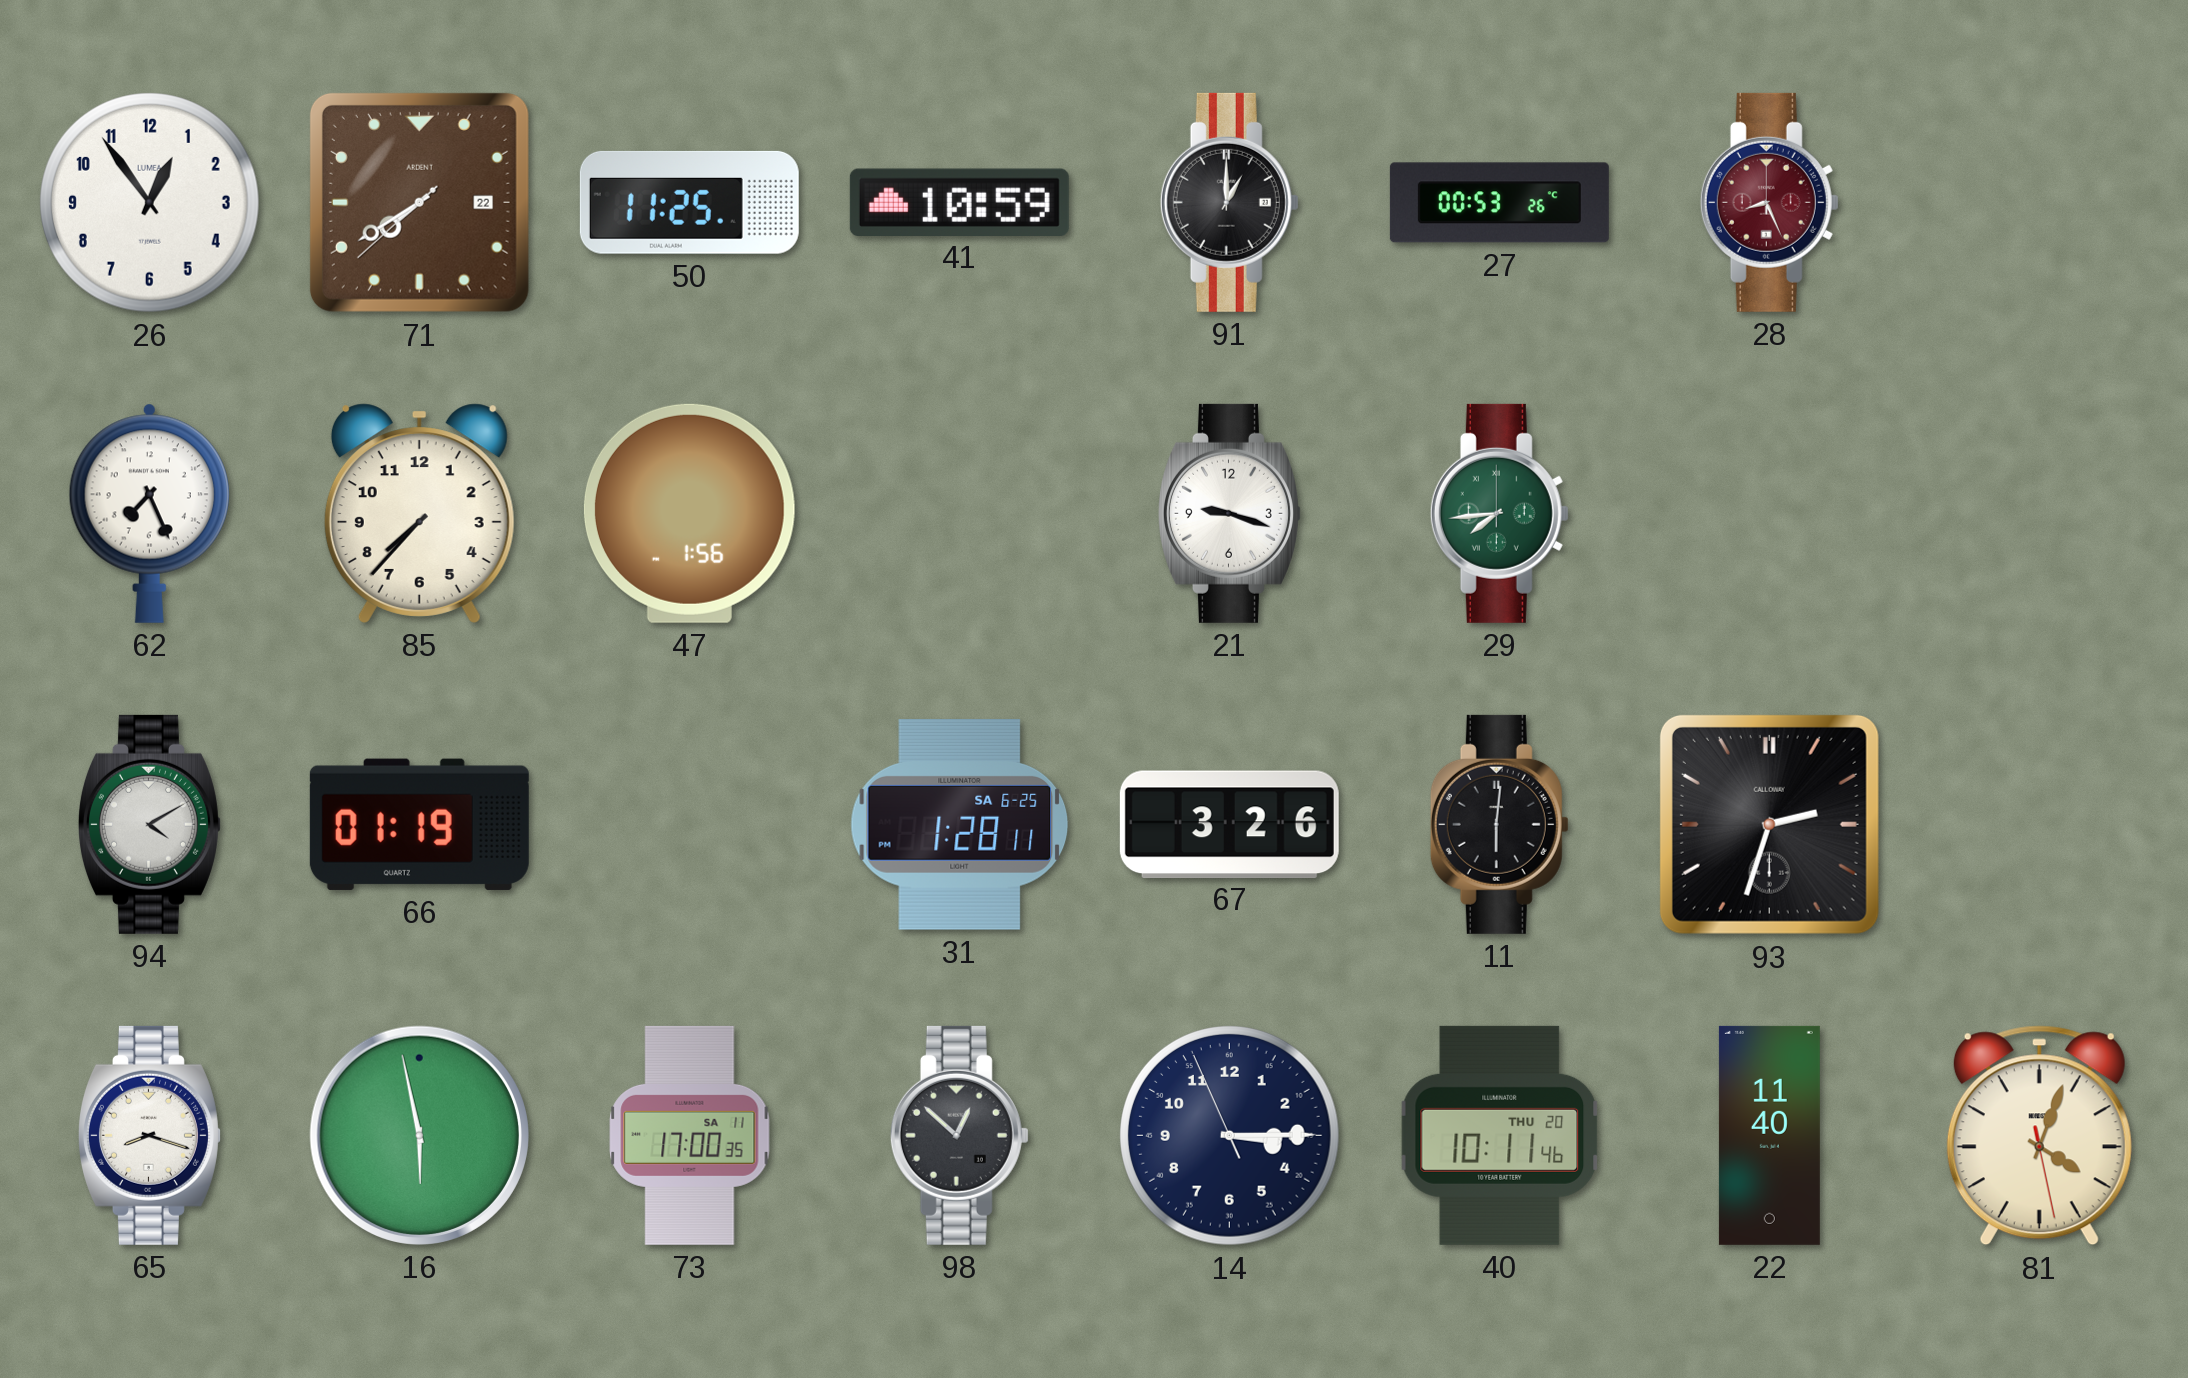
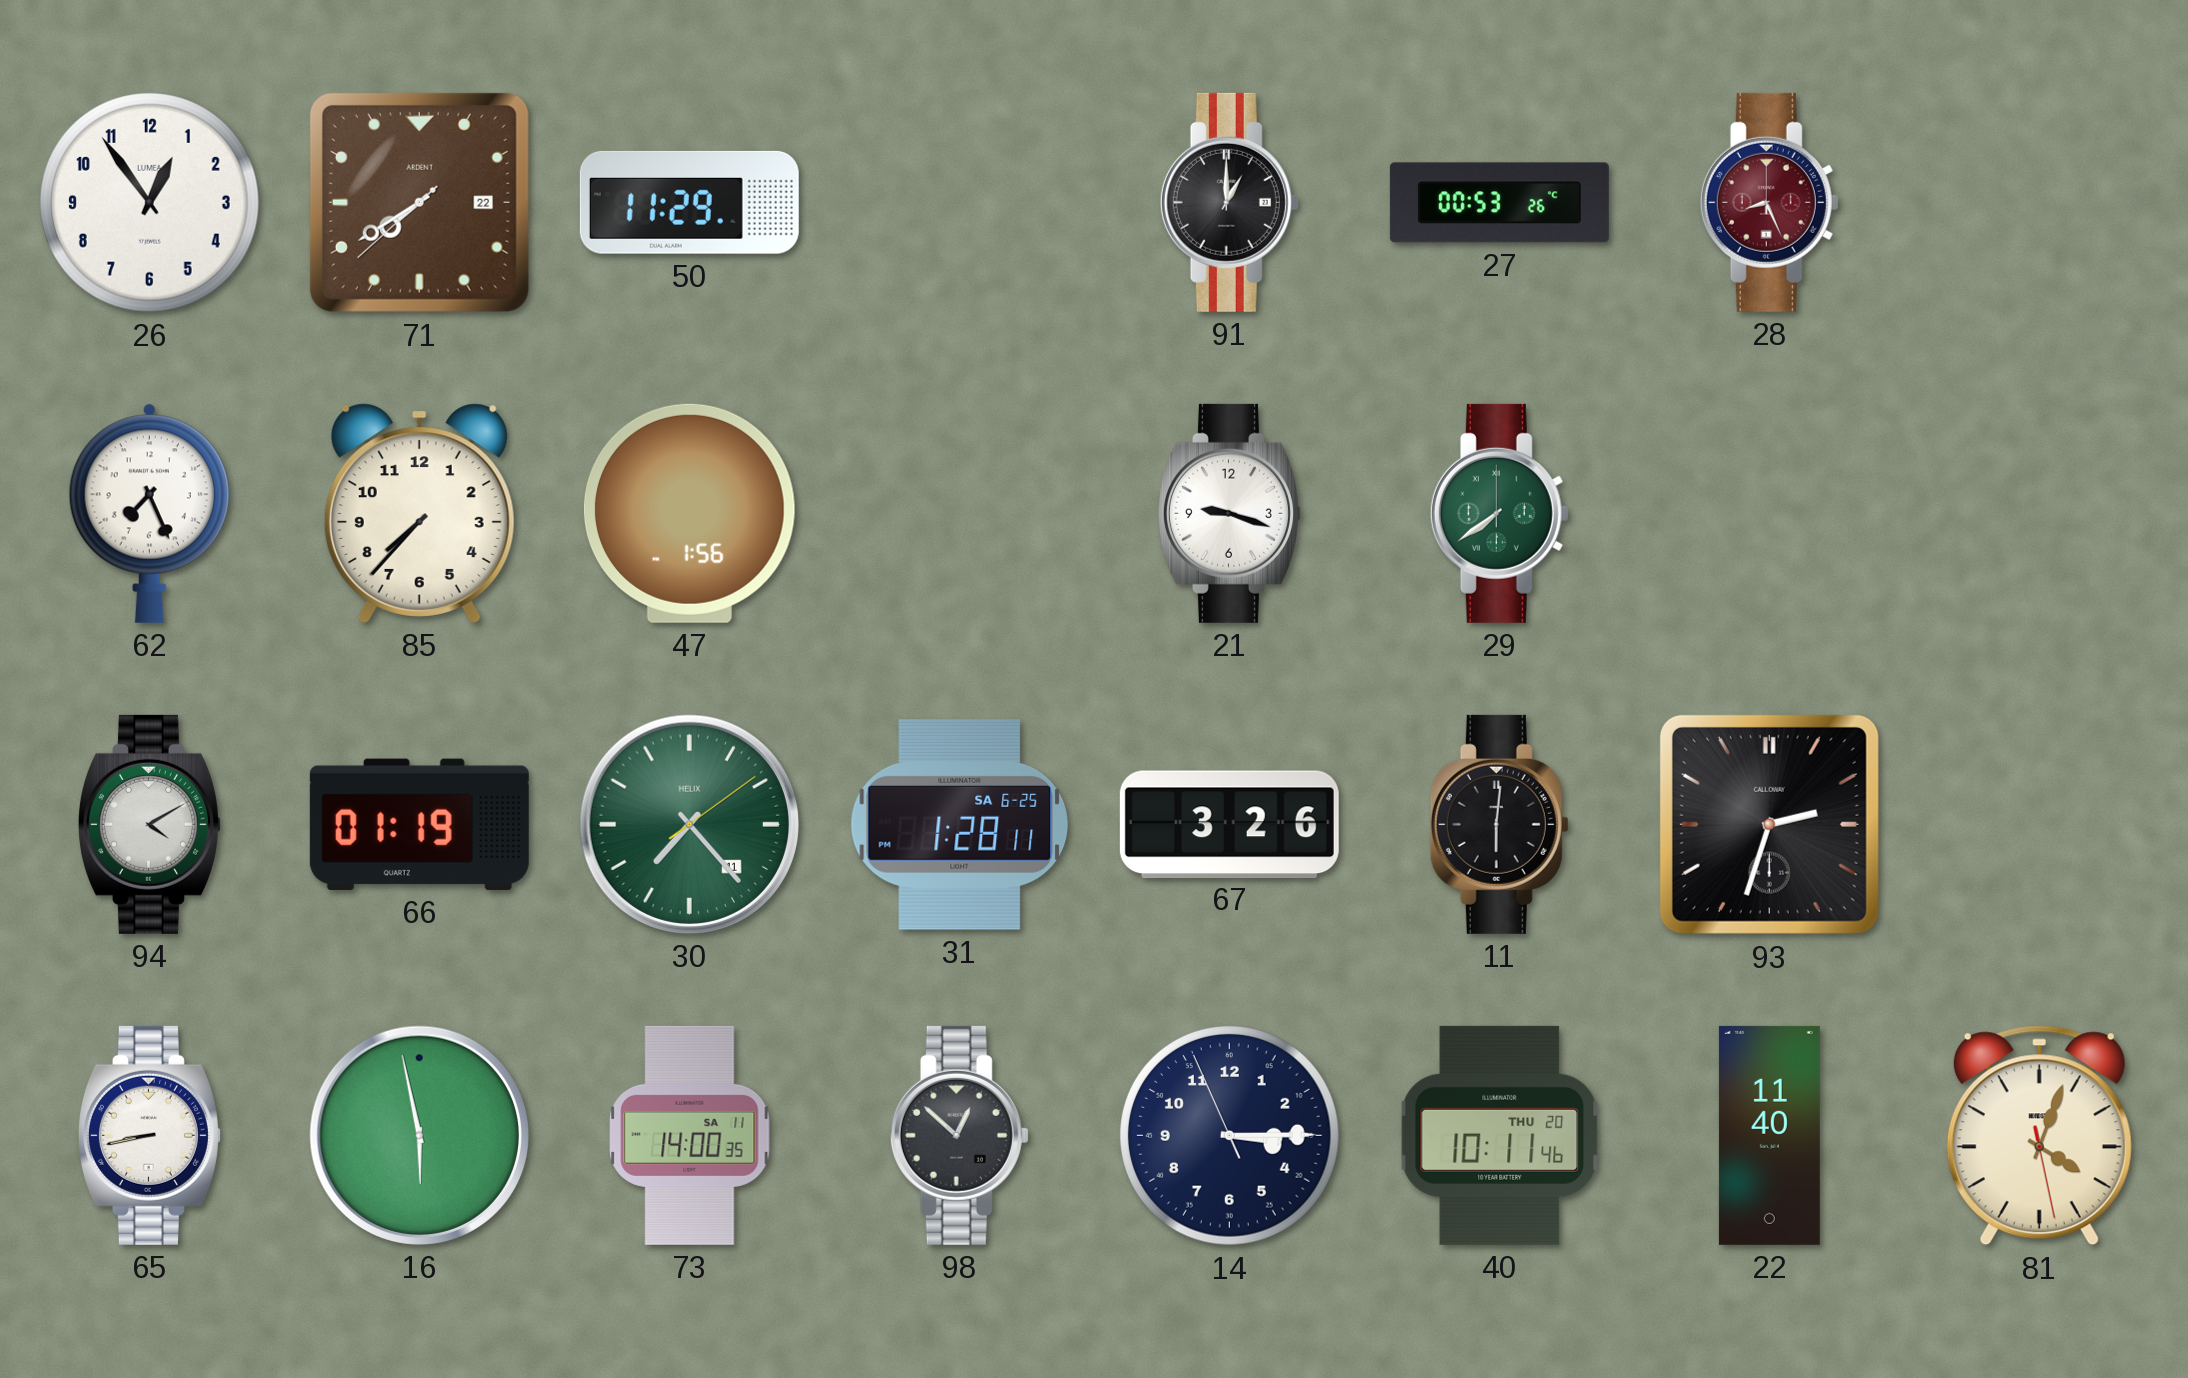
50: 11:25 -> 11:29 (689, 202)
41: 10:59 -> none (959, 202)
29: 7:44 -> 7:39 (1499, 513)
30: none -> 7:23 (689, 824)
65: 8:18 -> 8:43 (149, 1135)
73: 17:00 -> 14:00 (690, 1135)
